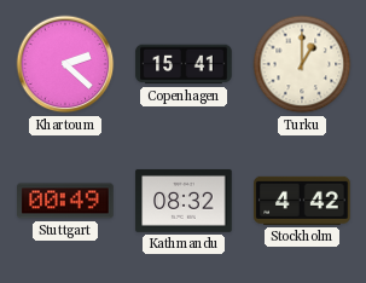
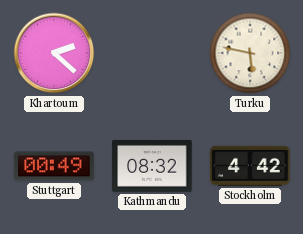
Copenhagen: 15:41 -> none (184, 64)
Turku: 1:00 -> 5:47 (250, 53)
